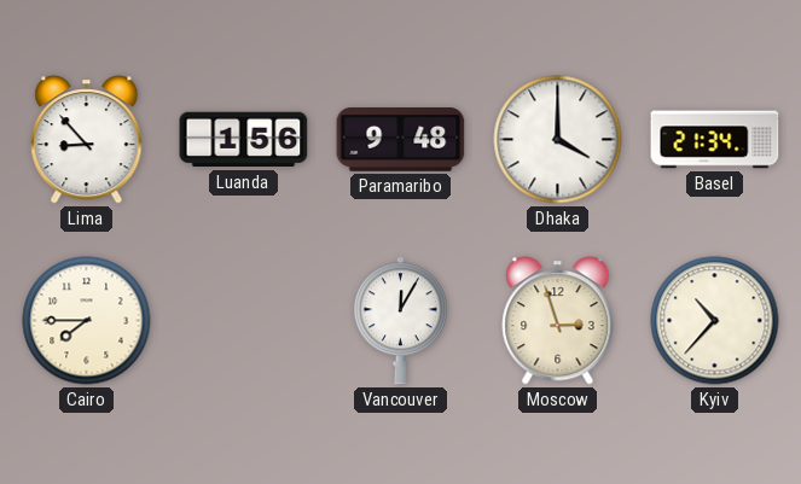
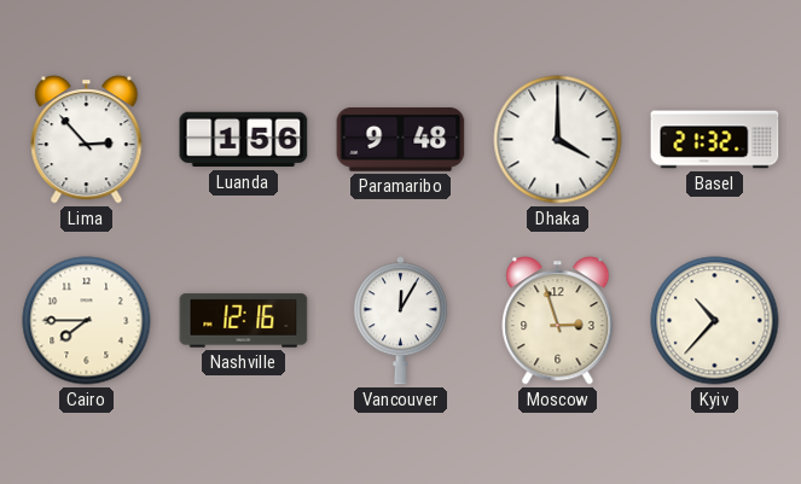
Lima: 8:53 -> 2:53 (87, 140)
Basel: 21:34 -> 21:32 (715, 140)
Nashville: none -> 12:16 (244, 321)
